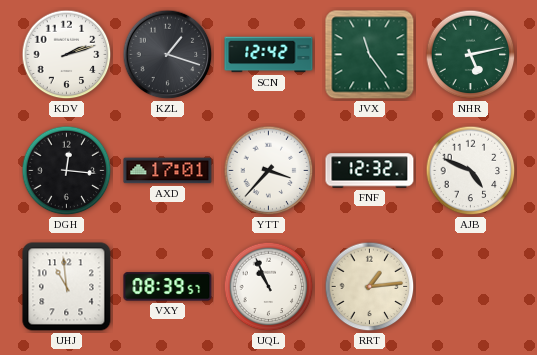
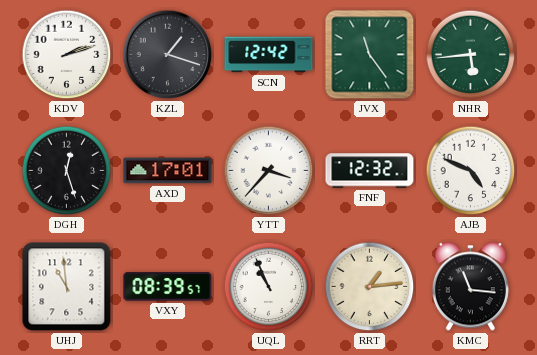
NHR: 5:13 -> 5:44 (471, 55)
DGH: 12:16 -> 12:27 (67, 171)
KMC: none -> 11:16 (470, 287)
